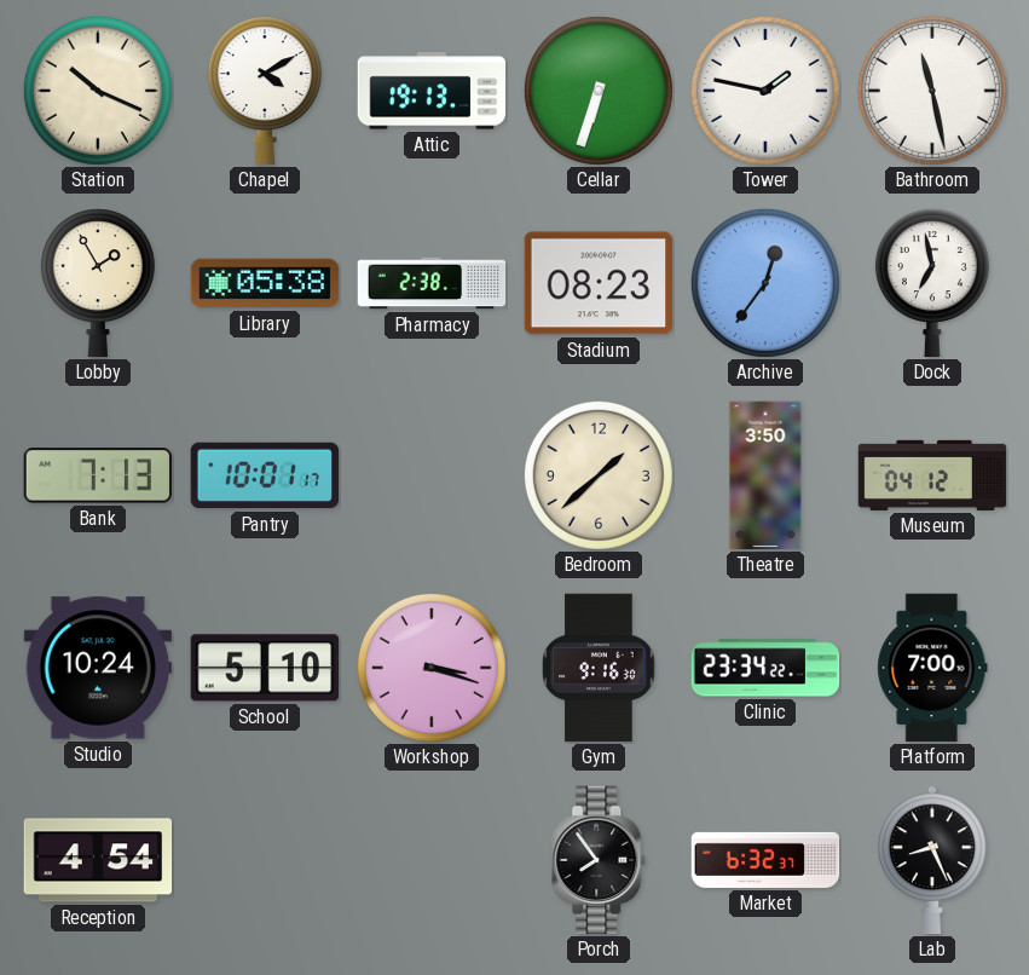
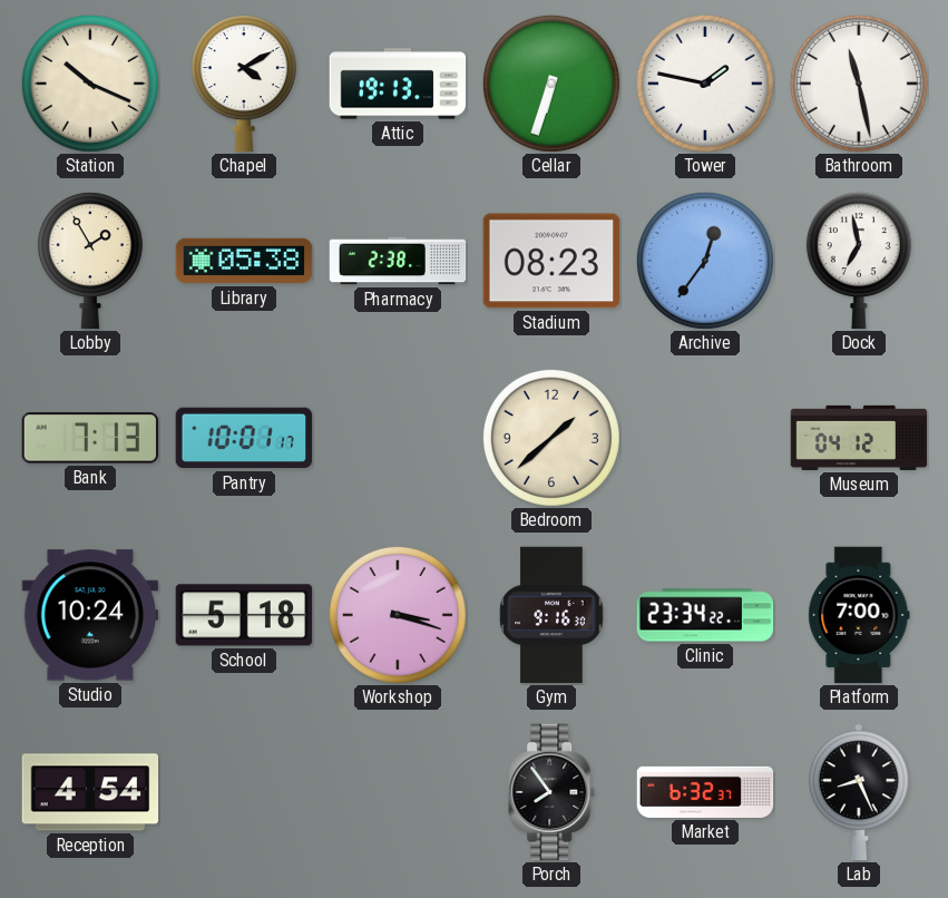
Theatre: 3:50 -> none (765, 475)
School: 5:10 -> 5:18 (244, 615)
